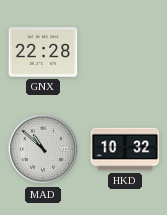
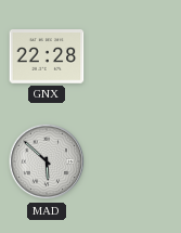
MAD: 10:52 -> 5:52 (47, 161)
HKD: 10:32 -> none (125, 149)
